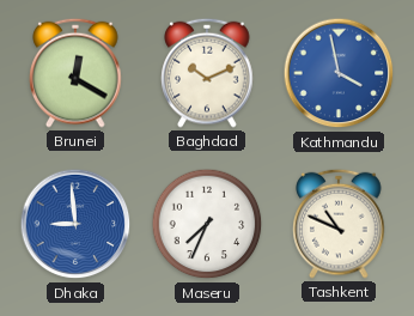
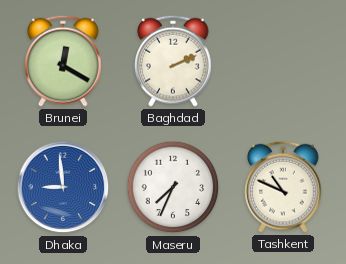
Baghdad: 10:11 -> 2:11 (173, 61)
Kathmandu: 3:58 -> none (339, 73)
